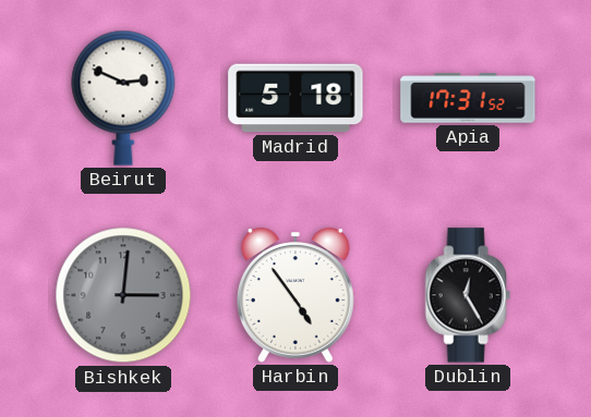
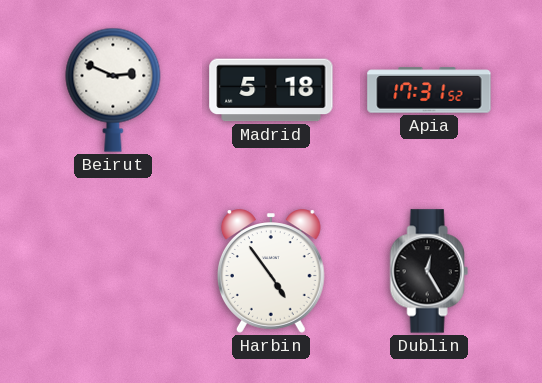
Bishkek: 3:01 -> none (123, 295)
